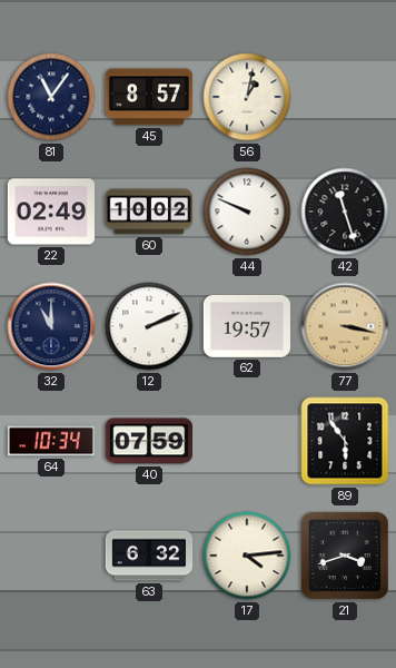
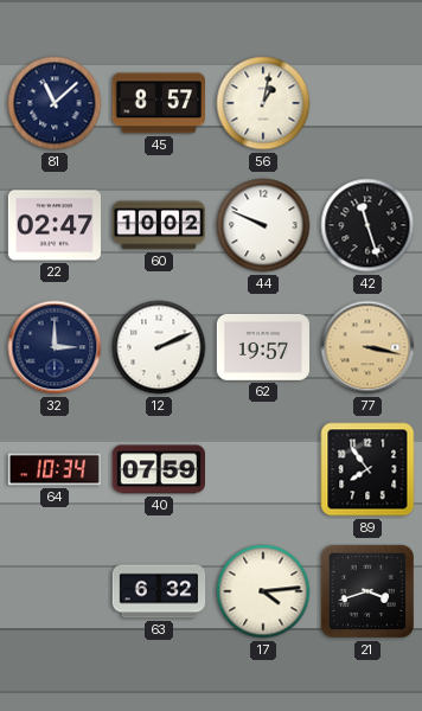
81: 11:06 -> 11:08 (55, 103)
22: 02:49 -> 02:47 (55, 225)
32: 11:00 -> 3:00 (55, 347)
89: 5:54 -> 7:54 (367, 469)
